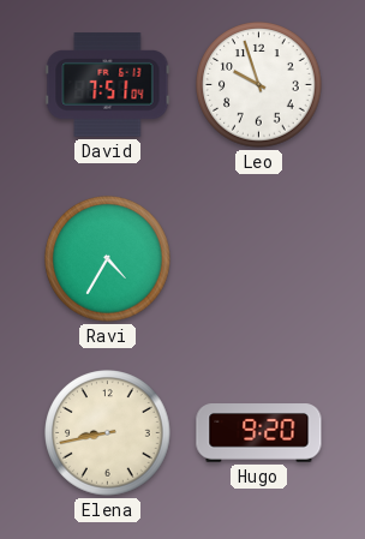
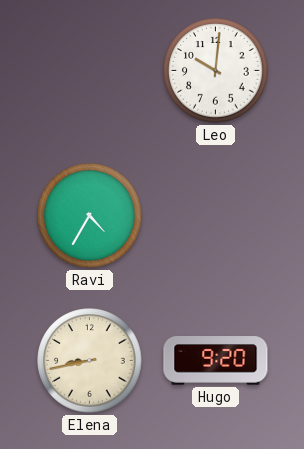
David: 7:51 -> none (108, 85)
Leo: 9:57 -> 10:01 (216, 71)
